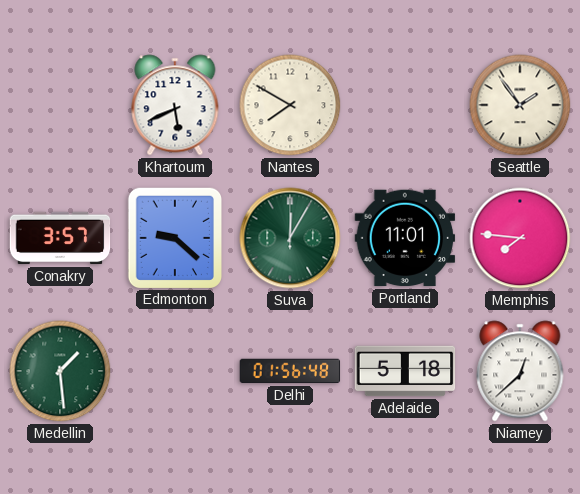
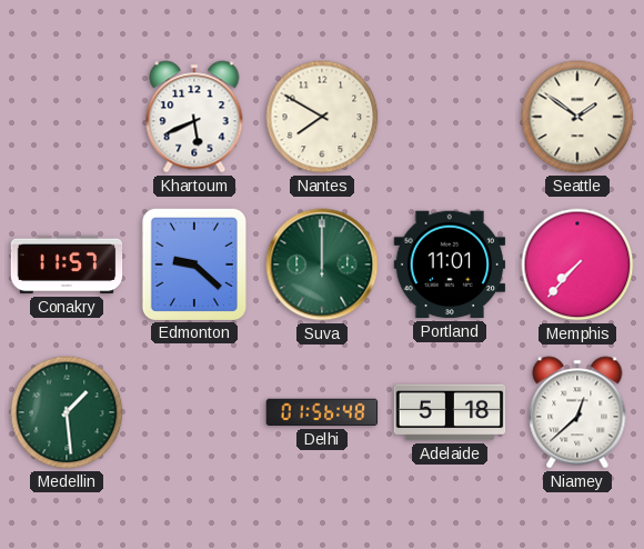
Seattle: 1:54 -> 1:51 (577, 117)
Conakry: 3:57 -> 11:57 (67, 264)
Suva: 12:05 -> 12:00 (322, 264)
Memphis: 7:46 -> 7:37 (577, 264)
